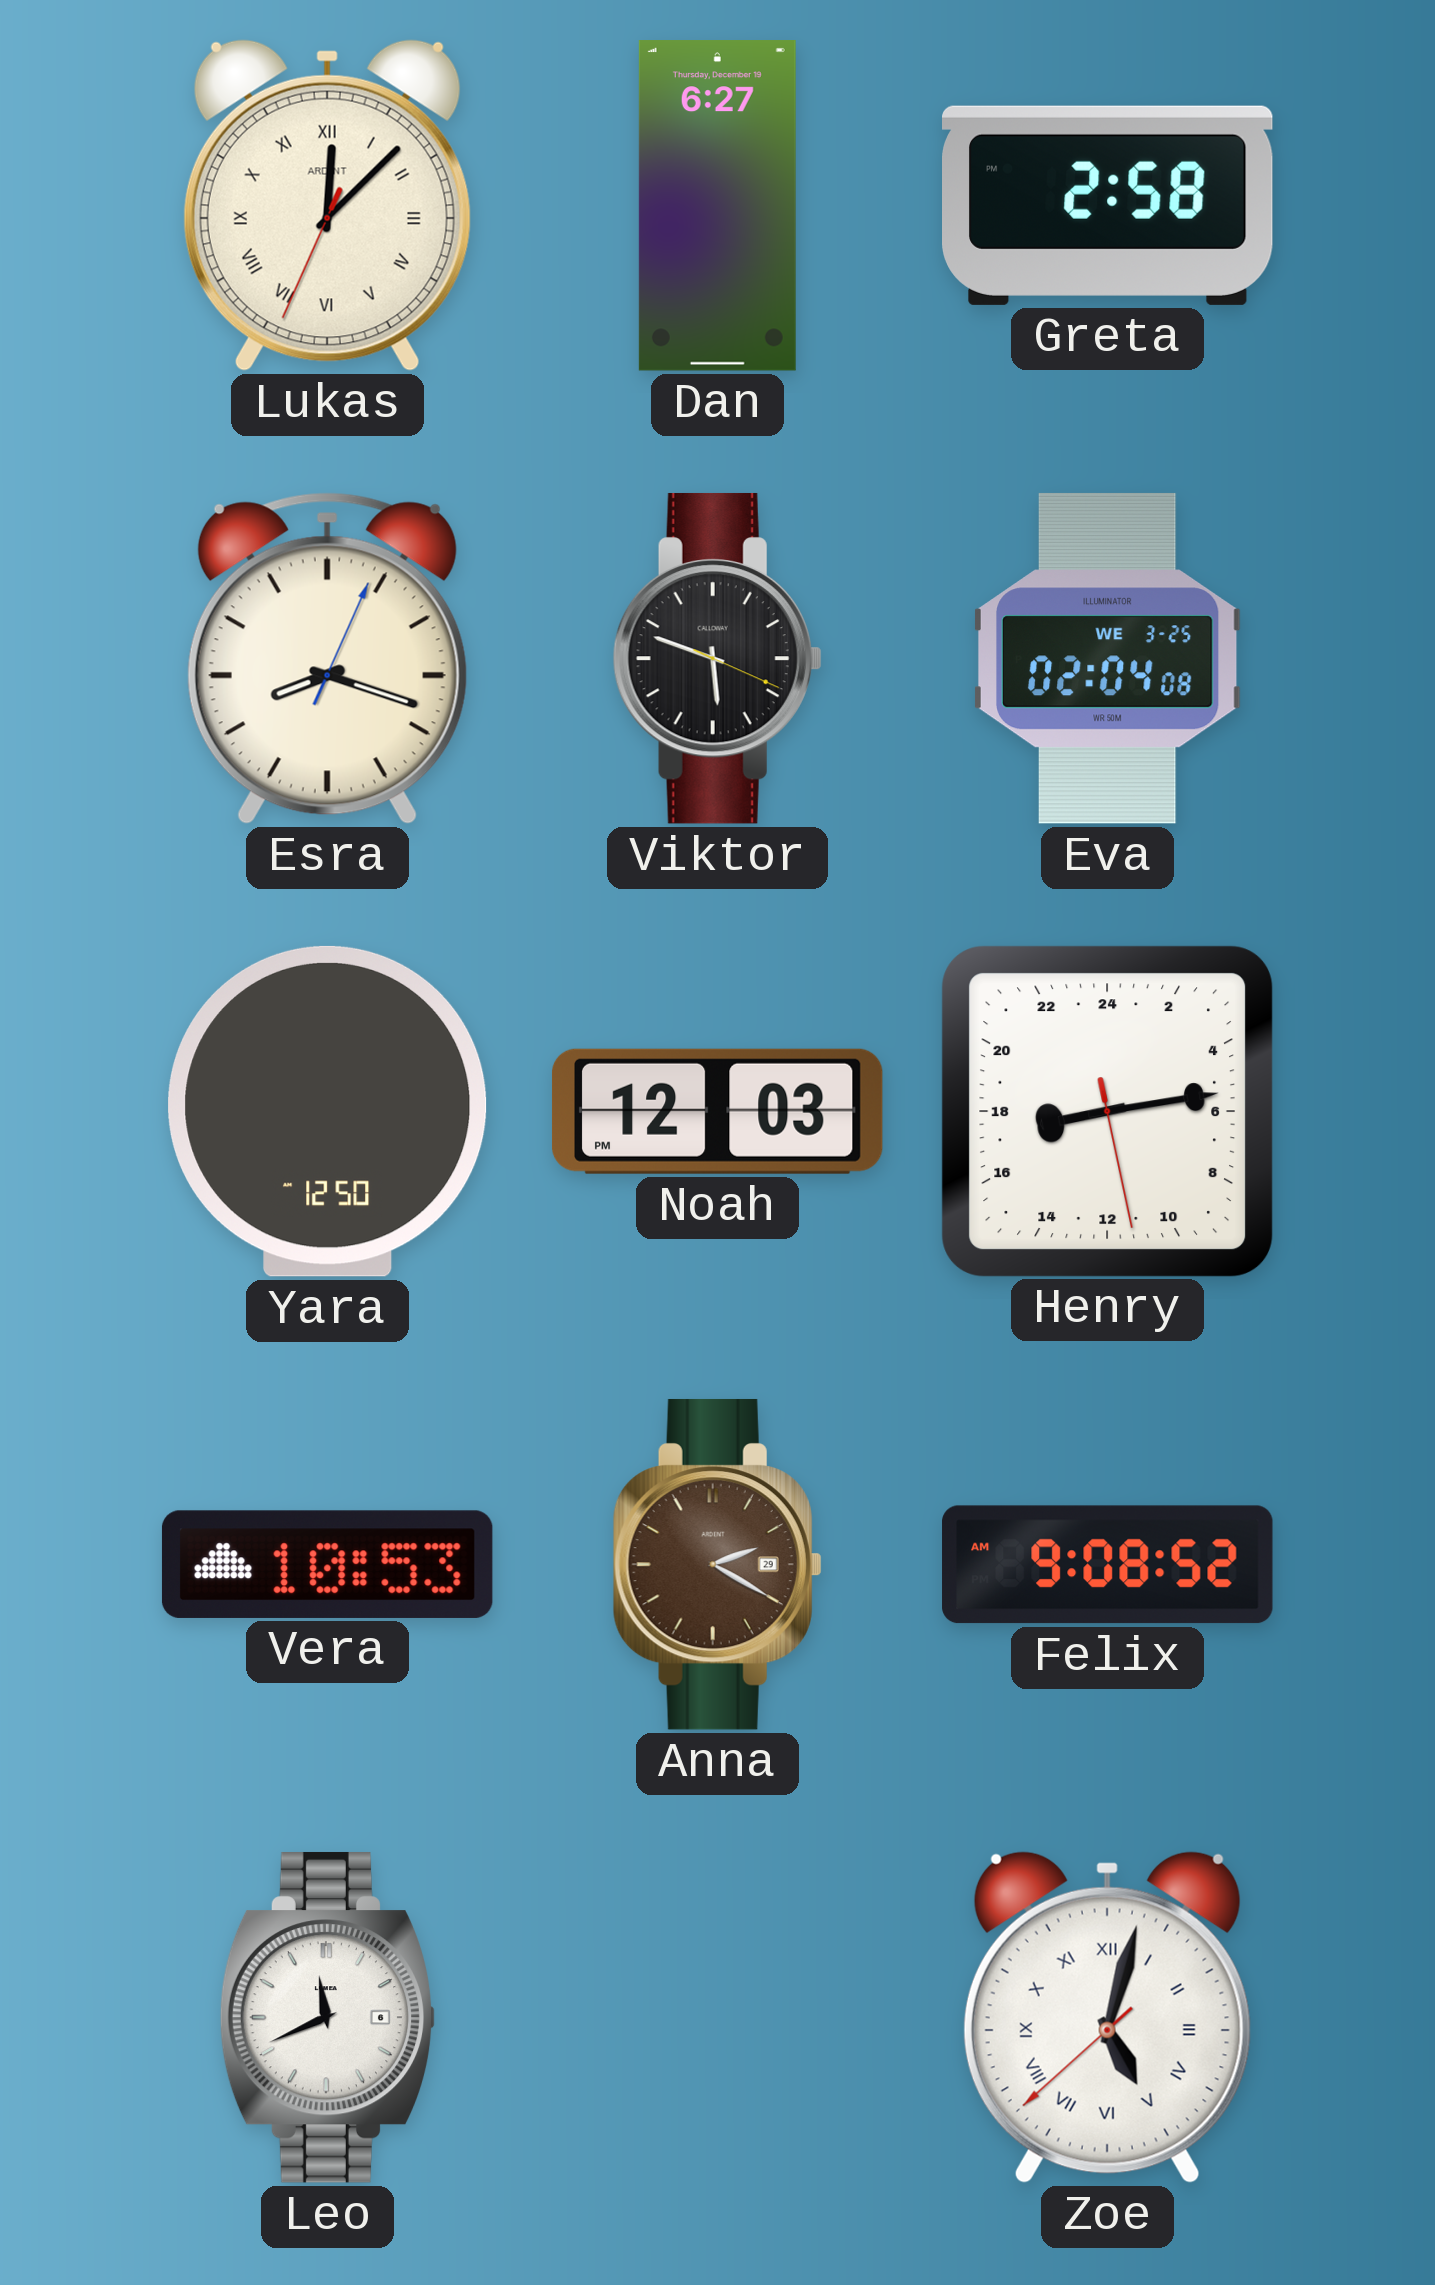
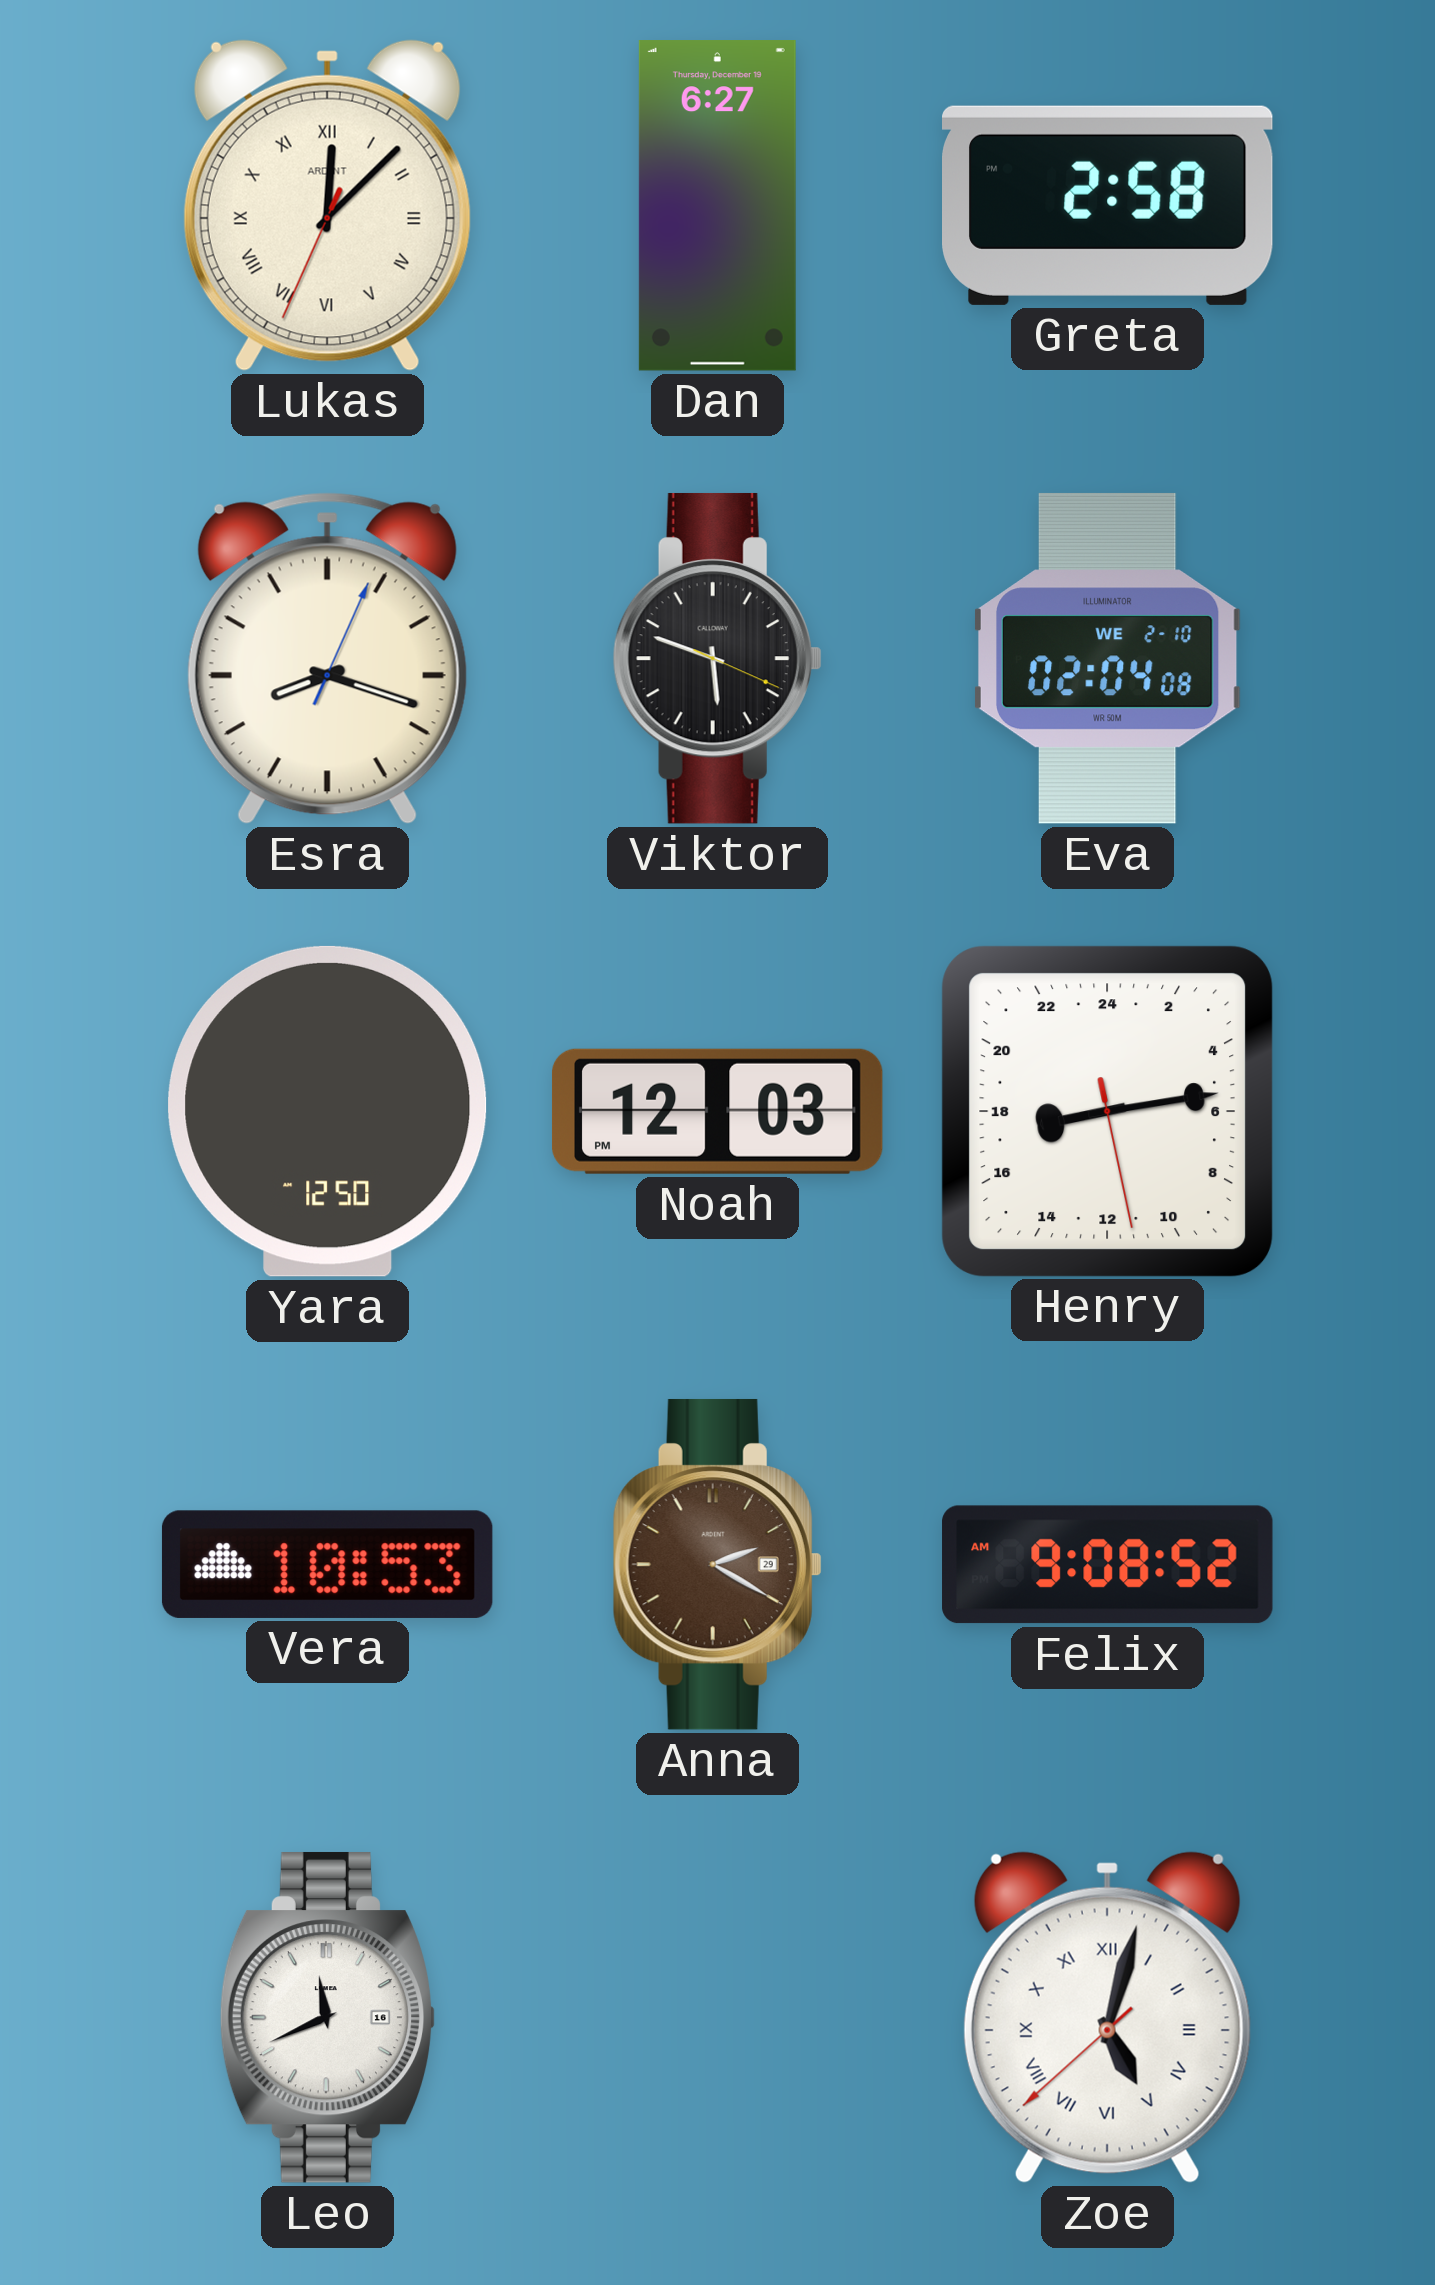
Eva date: WE 3-25 -> WE 2-10 (1108, 658)
Leo date: 6 -> 16 (328, 2017)
